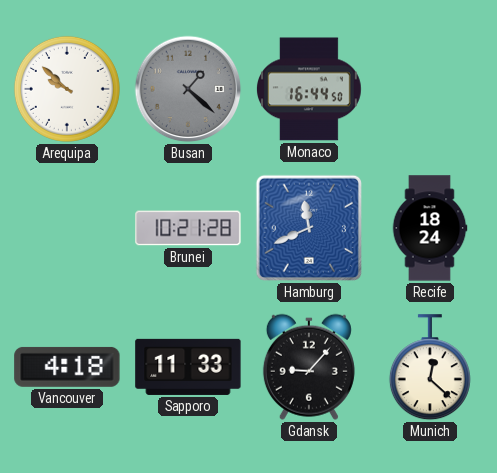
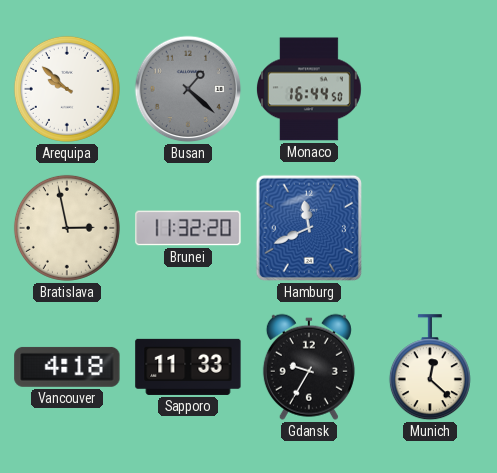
Bratislava: none -> 2:58 (67, 228)
Brunei: 10:21 -> 11:32 (188, 228)
Recife: 18:24 -> none (430, 228)
Gdansk: 9:07 -> 9:35 (309, 367)
